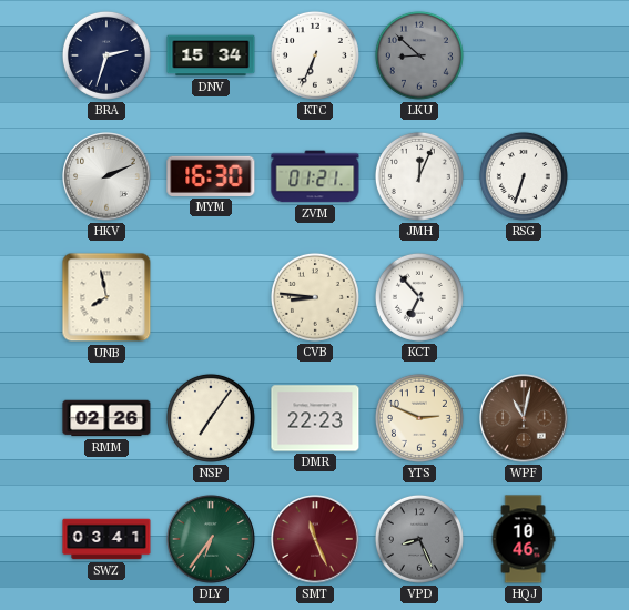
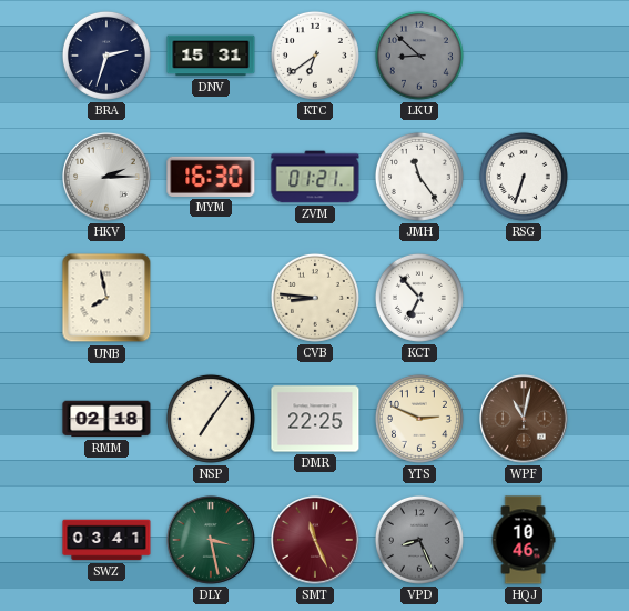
DNV: 15:34 -> 15:31 (211, 56)
KTC: 6:34 -> 6:39 (315, 56)
HKV: 2:11 -> 2:15 (106, 177)
JMH: 12:04 -> 11:24 (419, 177)
RMM: 02:26 -> 02:18 (106, 419)
DMR: 22:23 -> 22:25 (315, 419)
DLY: 6:36 -> 3:28 (211, 540)
